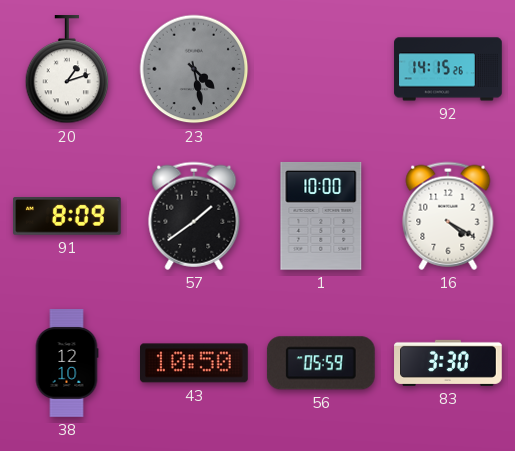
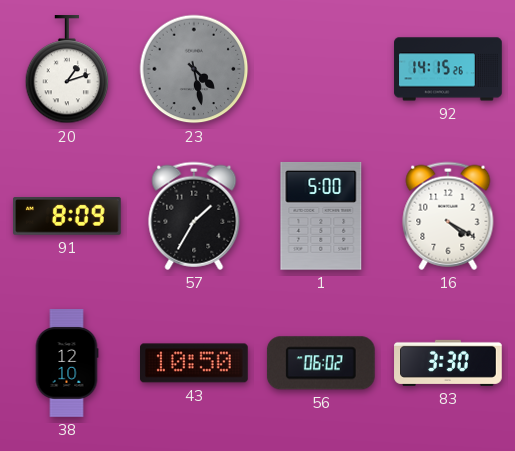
57: 1:39 -> 1:35 (194, 216)
1: 10:00 -> 5:00 (321, 216)
56: 05:59 -> 06:02 (321, 363)
